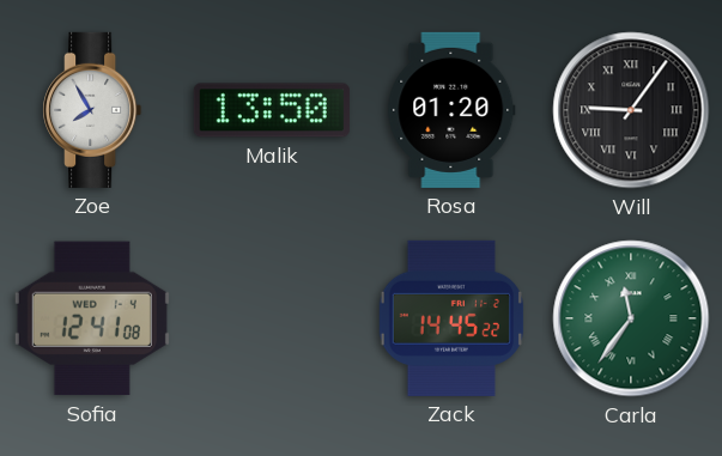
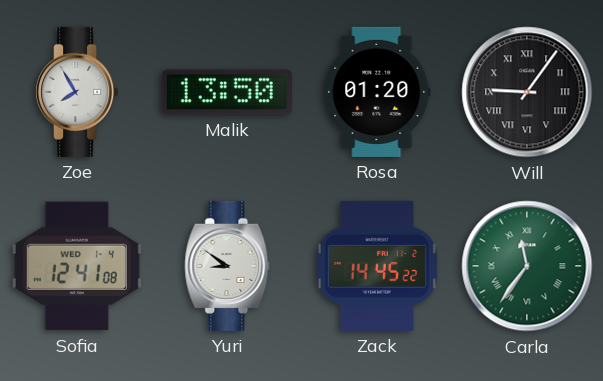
Yuri: none -> 8:51 (227, 266)
